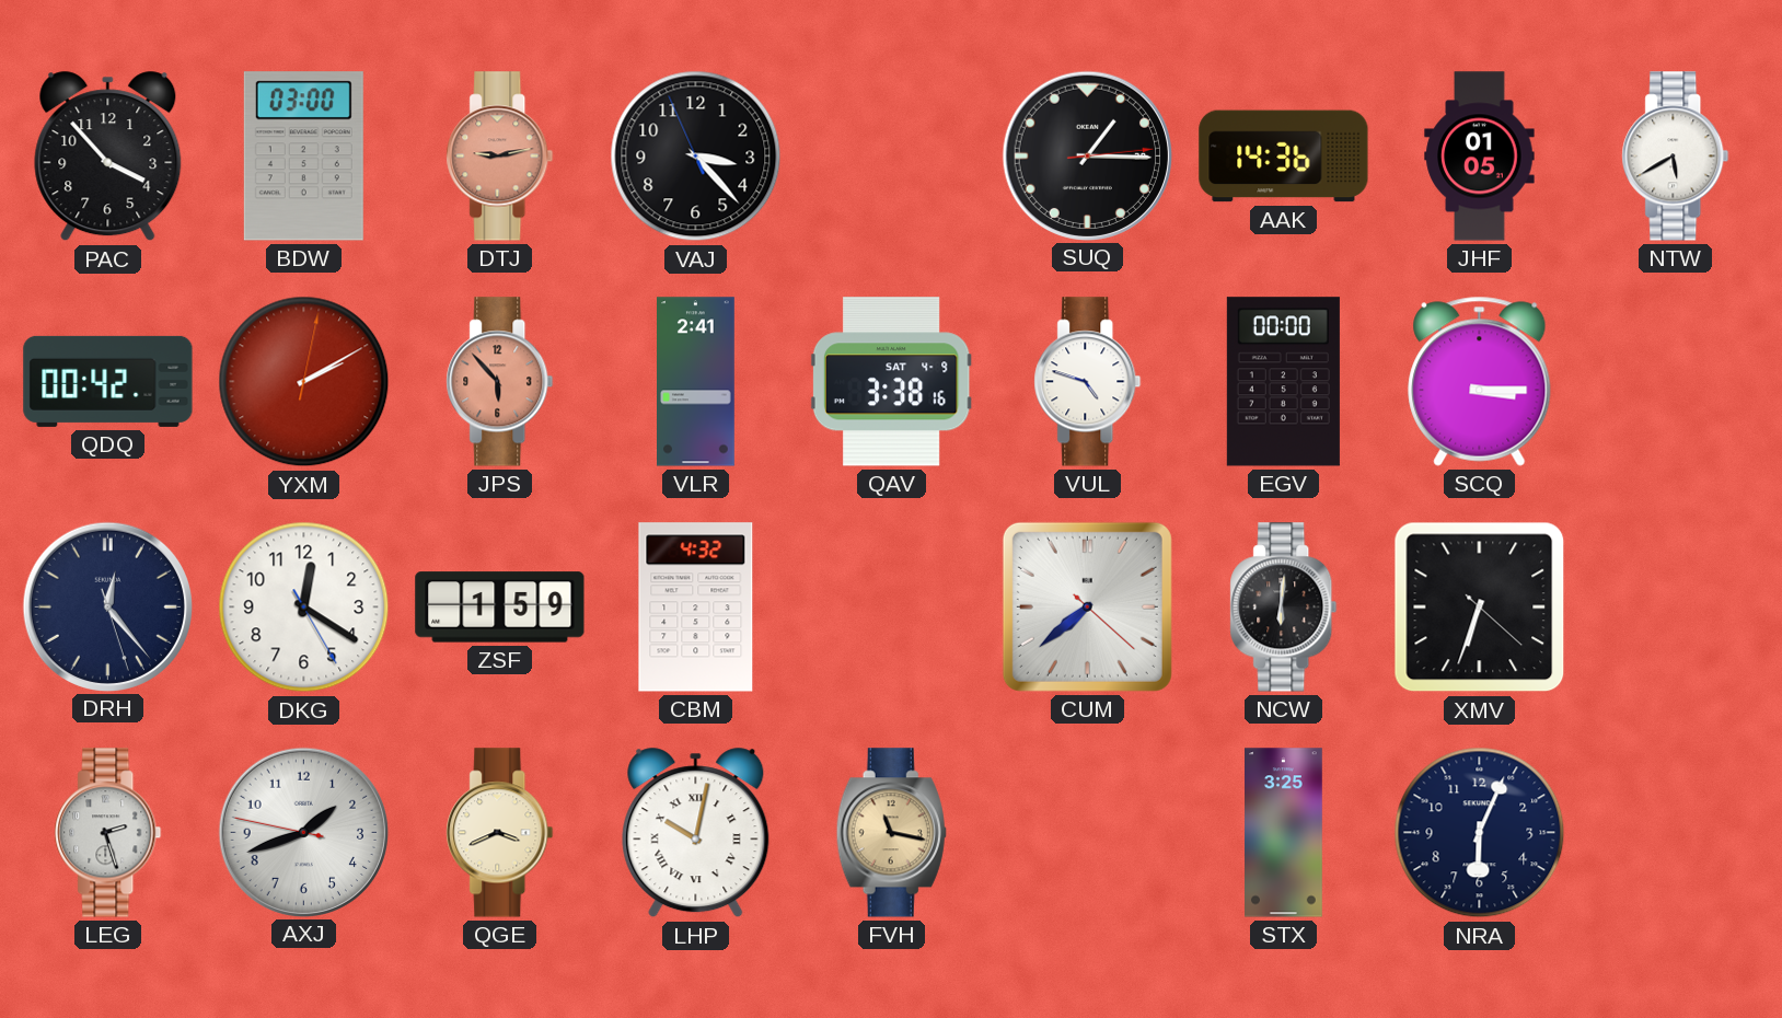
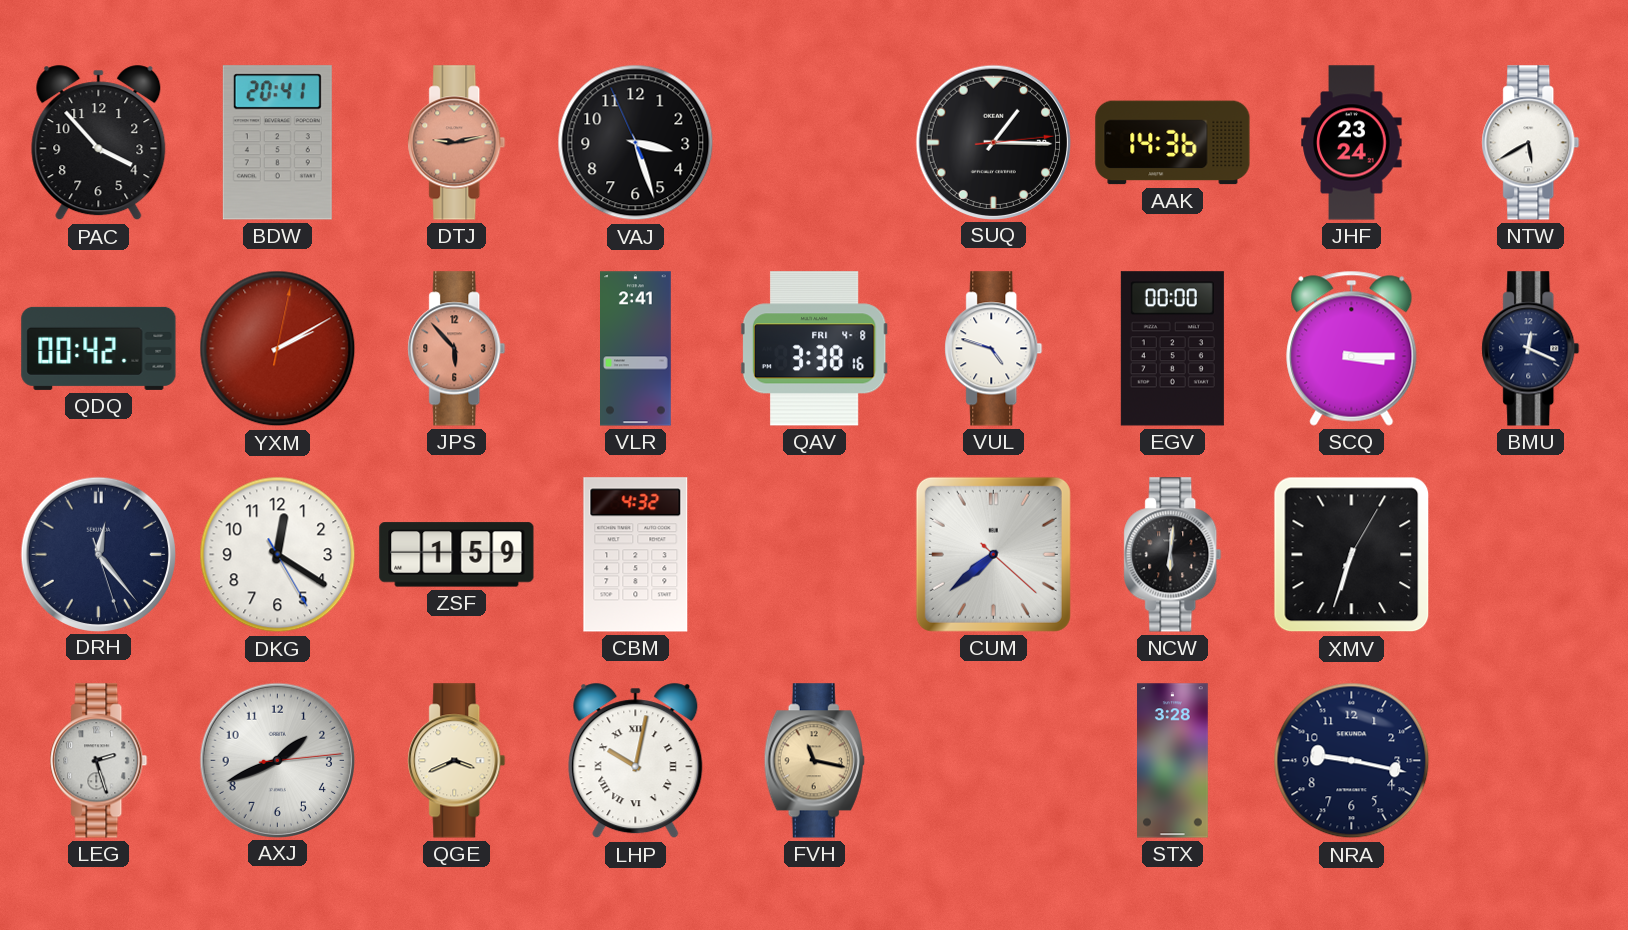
BDW: 03:00 -> 20:41 (277, 143)
VAJ: 3:22 -> 3:26 (636, 143)
JHF: 01:05 -> 23:24 (1352, 143)
QAV date: SAT 4-9 -> FRI 4-8 (814, 349)
BMU: none -> 12:19 (1531, 349)
XMV: 6:33:22 -> 6:33:05 (1352, 555)
AXJ: 1:41:47 -> 1:41:14 (277, 760)
STX: 3:25 -> 3:28 (1173, 761)
NRA: 6:04 -> 9:17 (1352, 761)
